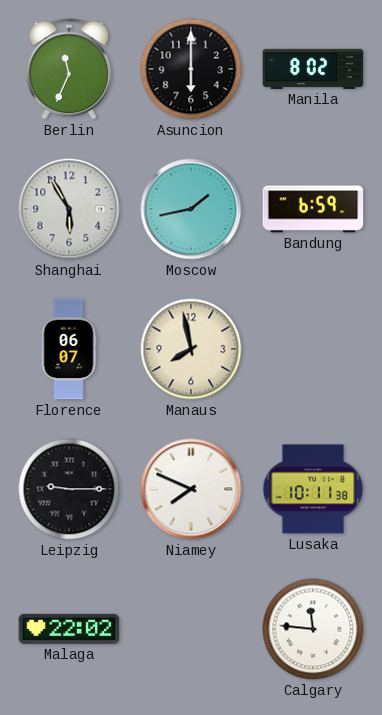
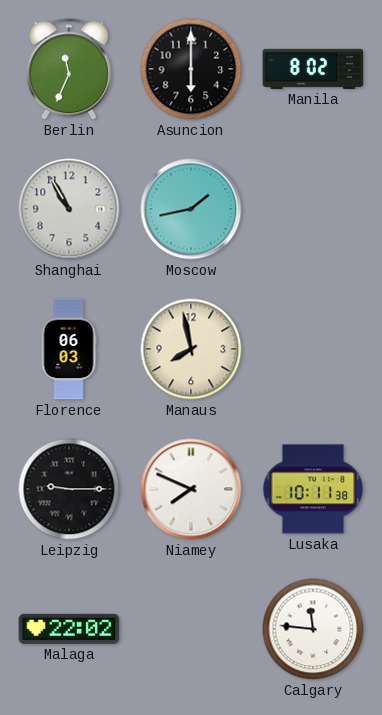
Shanghai: 5:55 -> 10:55 (69, 209)
Bandung: 6:59 -> none (313, 209)
Florence: 06:07 -> 06:03 (69, 349)
